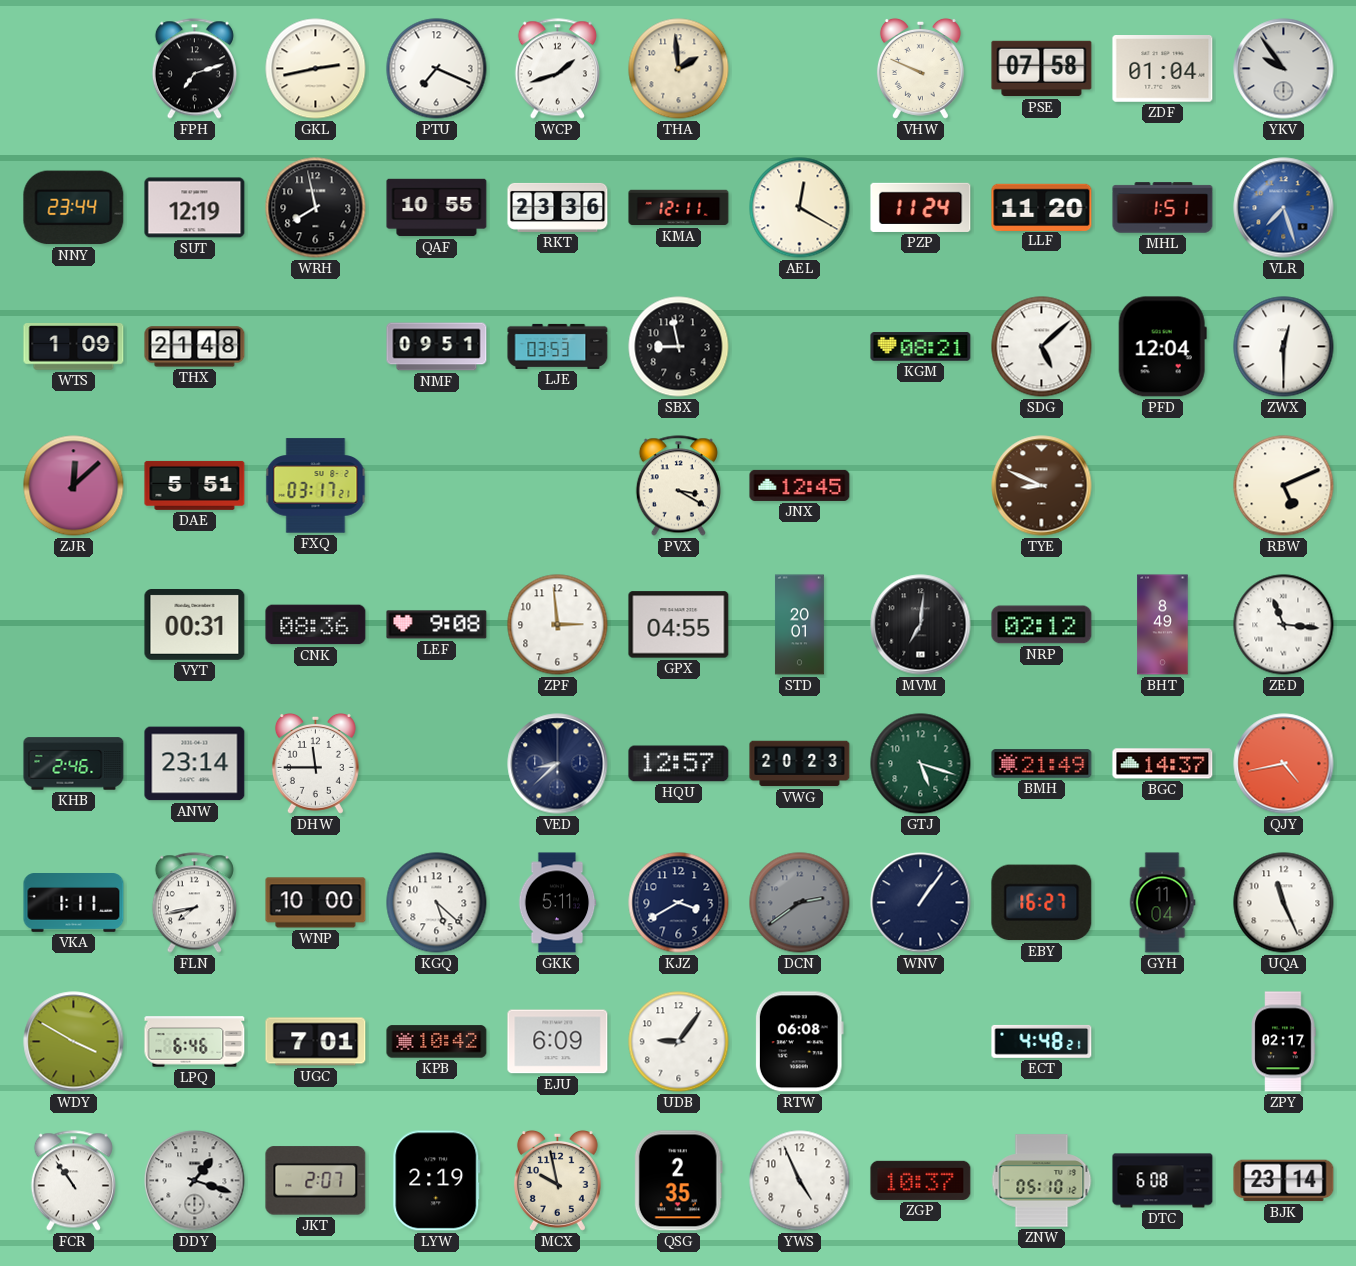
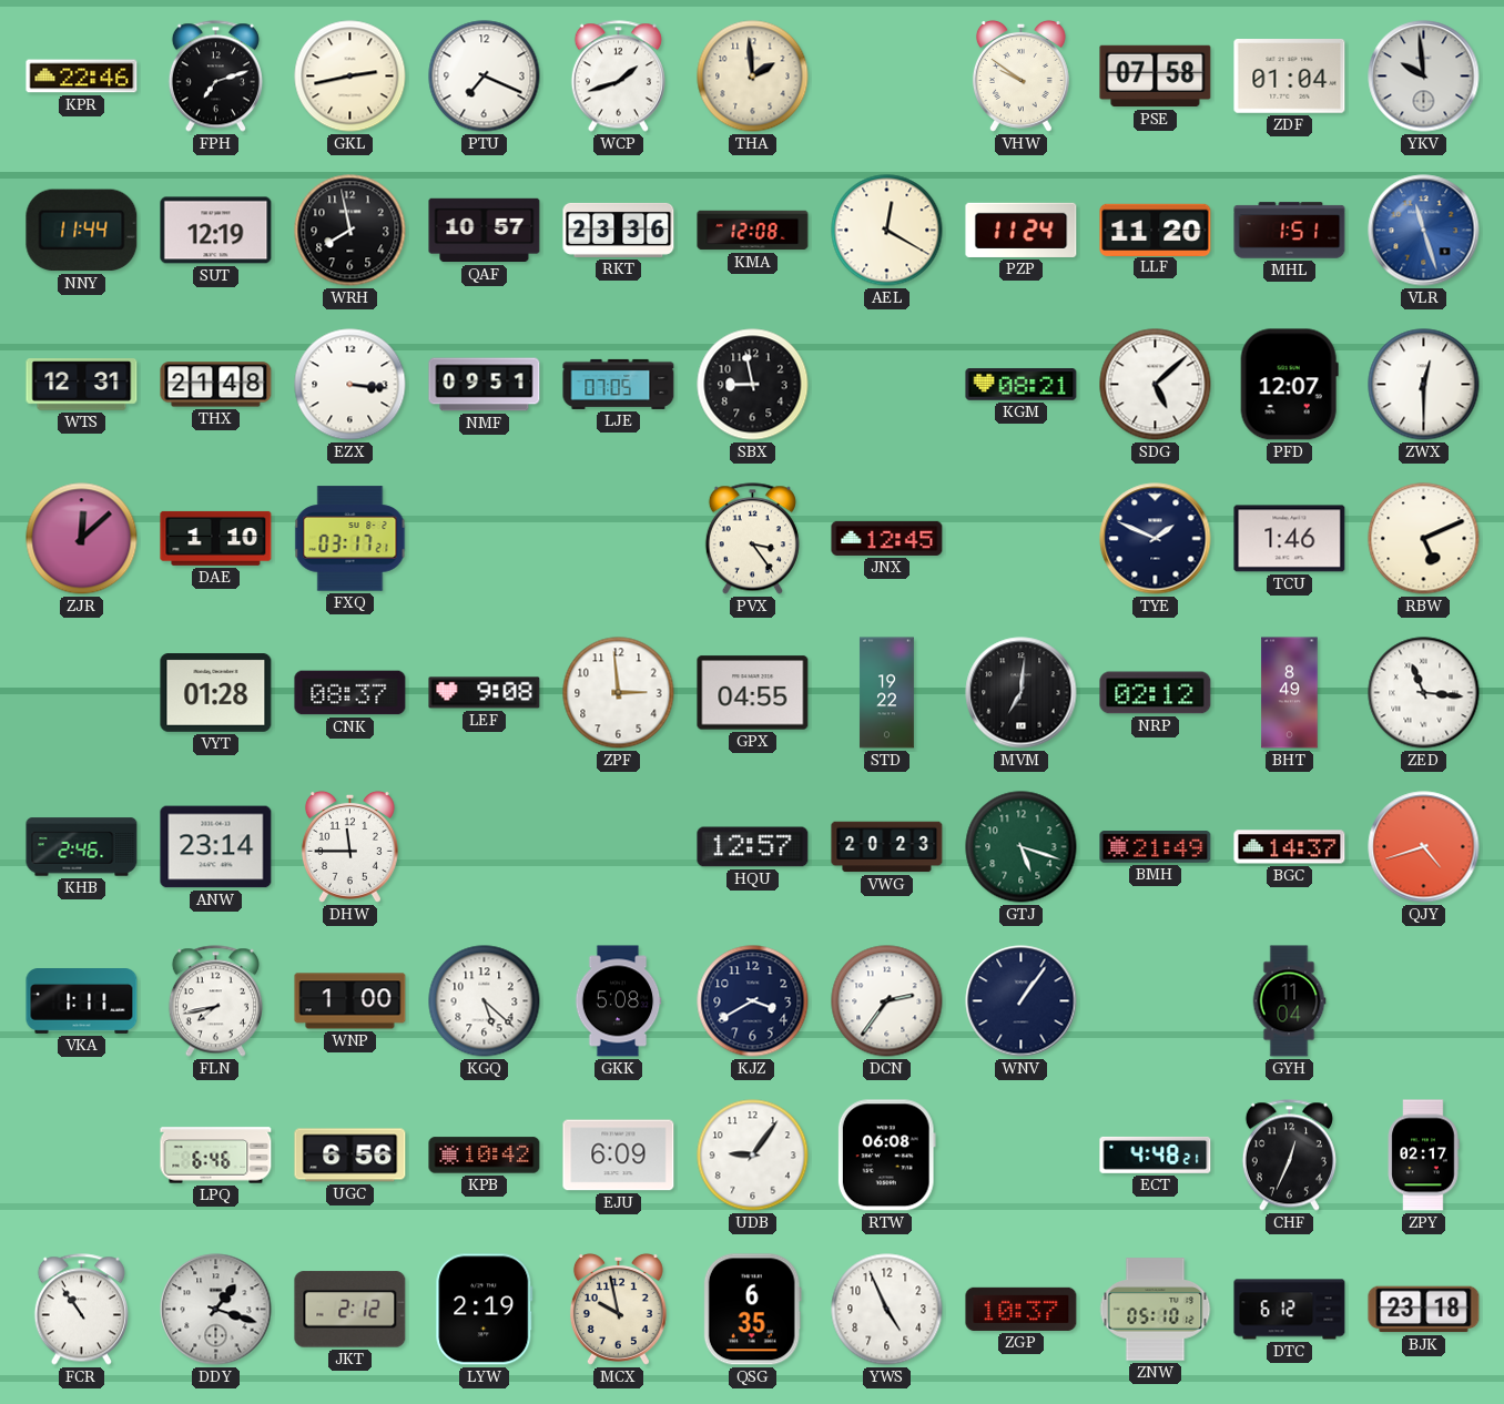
KPR: none -> 22:46 (82, 77)
VHW: 9:49 -> 9:51 (1020, 75)
YKV: 9:54 -> 9:59 (1424, 77)
NNY: 23:44 -> 11:44 (82, 231)
QAF: 10:55 -> 10:57 (485, 231)
KMA: 12:11 -> 12:08 (753, 231)
VLR: 7:27 -> 11:27 (1424, 231)
WTS: 1:09 -> 12:31 (82, 385)
EZX: none -> 3:16 (350, 385)
LJE: 03:53 -> 07:05 (619, 384)
PFD: 12:04 -> 12:07 (1289, 385)
DAE: 5:51 -> 1:10 (216, 538)
PVX: 3:20 -> 3:24 (752, 539)
TYE: 8:49 -> 1:49 (1156, 539)
TYE dial: brown -> navy (1156, 539)
TCU: none -> 1:46 (1290, 539)
VYT: 00:31 -> 01:28 (216, 693)
CNK: 08:36 -> 08:37 (350, 693)
STD: 20:01 -> 19:22 (886, 693)
VED: 8:38 -> none (558, 764)
QJY: 4:43 -> 4:42 (1424, 847)
WNP: 10:00 -> 1:00 (350, 1001)
GKK: 5:11 -> 5:08 (618, 1001)
DCN: 2:39 -> 2:36 (887, 1001)
DCN dial: grey -> white (887, 1001)
EBY: 16:27 -> none (1042, 903)
UQA: 11:26 -> none (1284, 903)
WDY: 3:50 -> none (74, 1042)
UGC: 7:01 -> 6:56 (350, 1156)
CHF: none -> 12:34 (1289, 1156)
JKT: 2:07 -> 2:12 (350, 1310)
QSG: 2:35 -> 6:35 (752, 1310)
DTC: 6:08 -> 6:12 (1290, 1310)
BJK: 23:14 -> 23:18 (1424, 1310)
